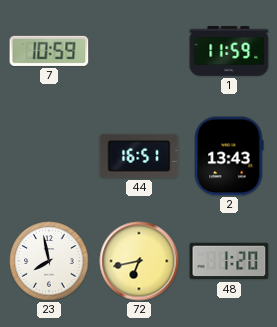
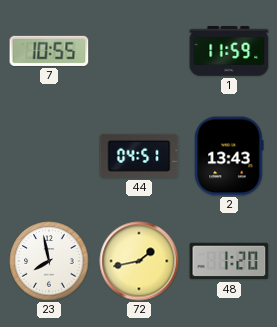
7: 10:59 -> 10:55 (49, 51)
44: 16:51 -> 04:51 (139, 156)
72: 6:43 -> 1:43 (139, 261)
